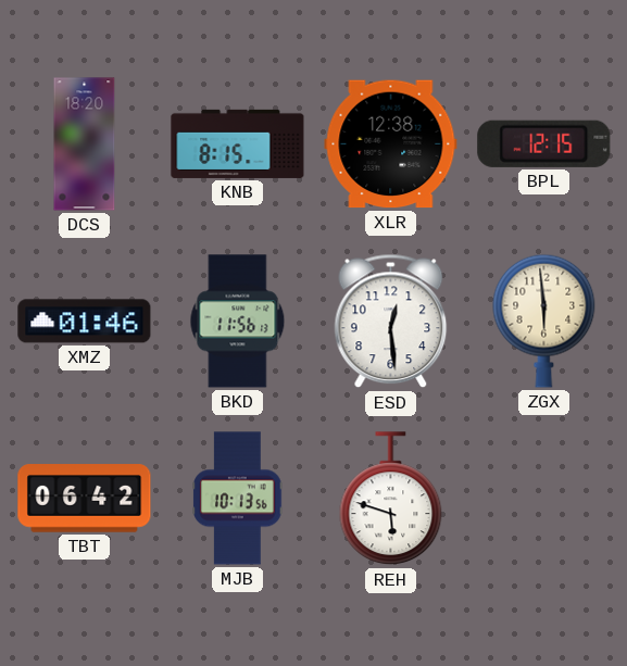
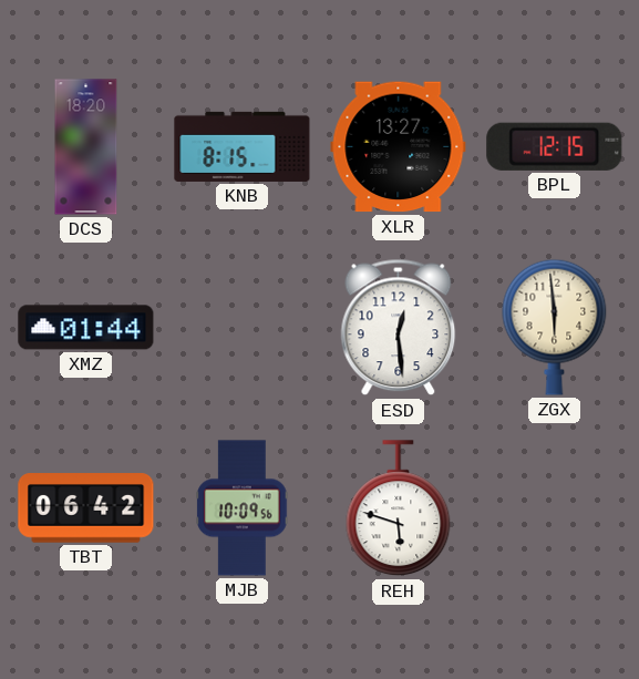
XLR: 12:38 -> 13:27 (399, 147)
XMZ: 01:46 -> 01:44 (86, 328)
BKD: 11:56 -> none (238, 322)
MJB: 10:13 -> 10:09 (243, 508)
